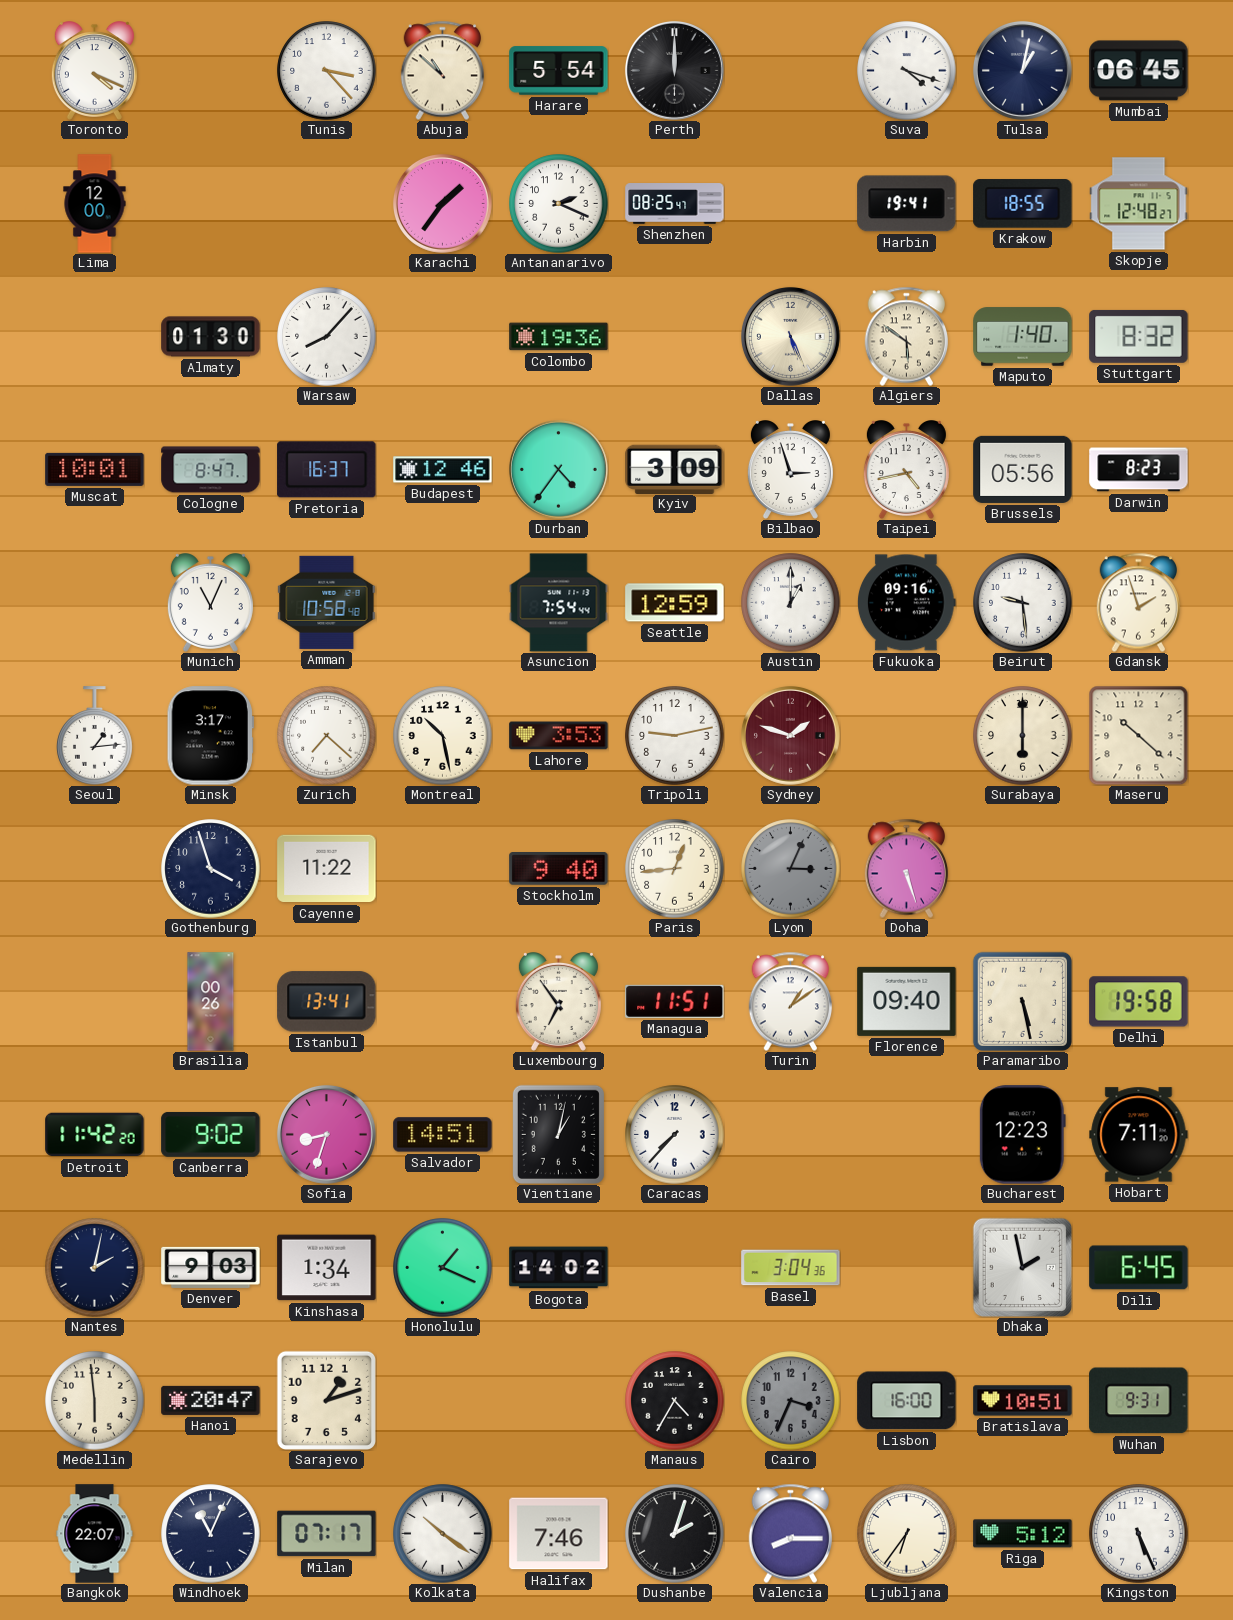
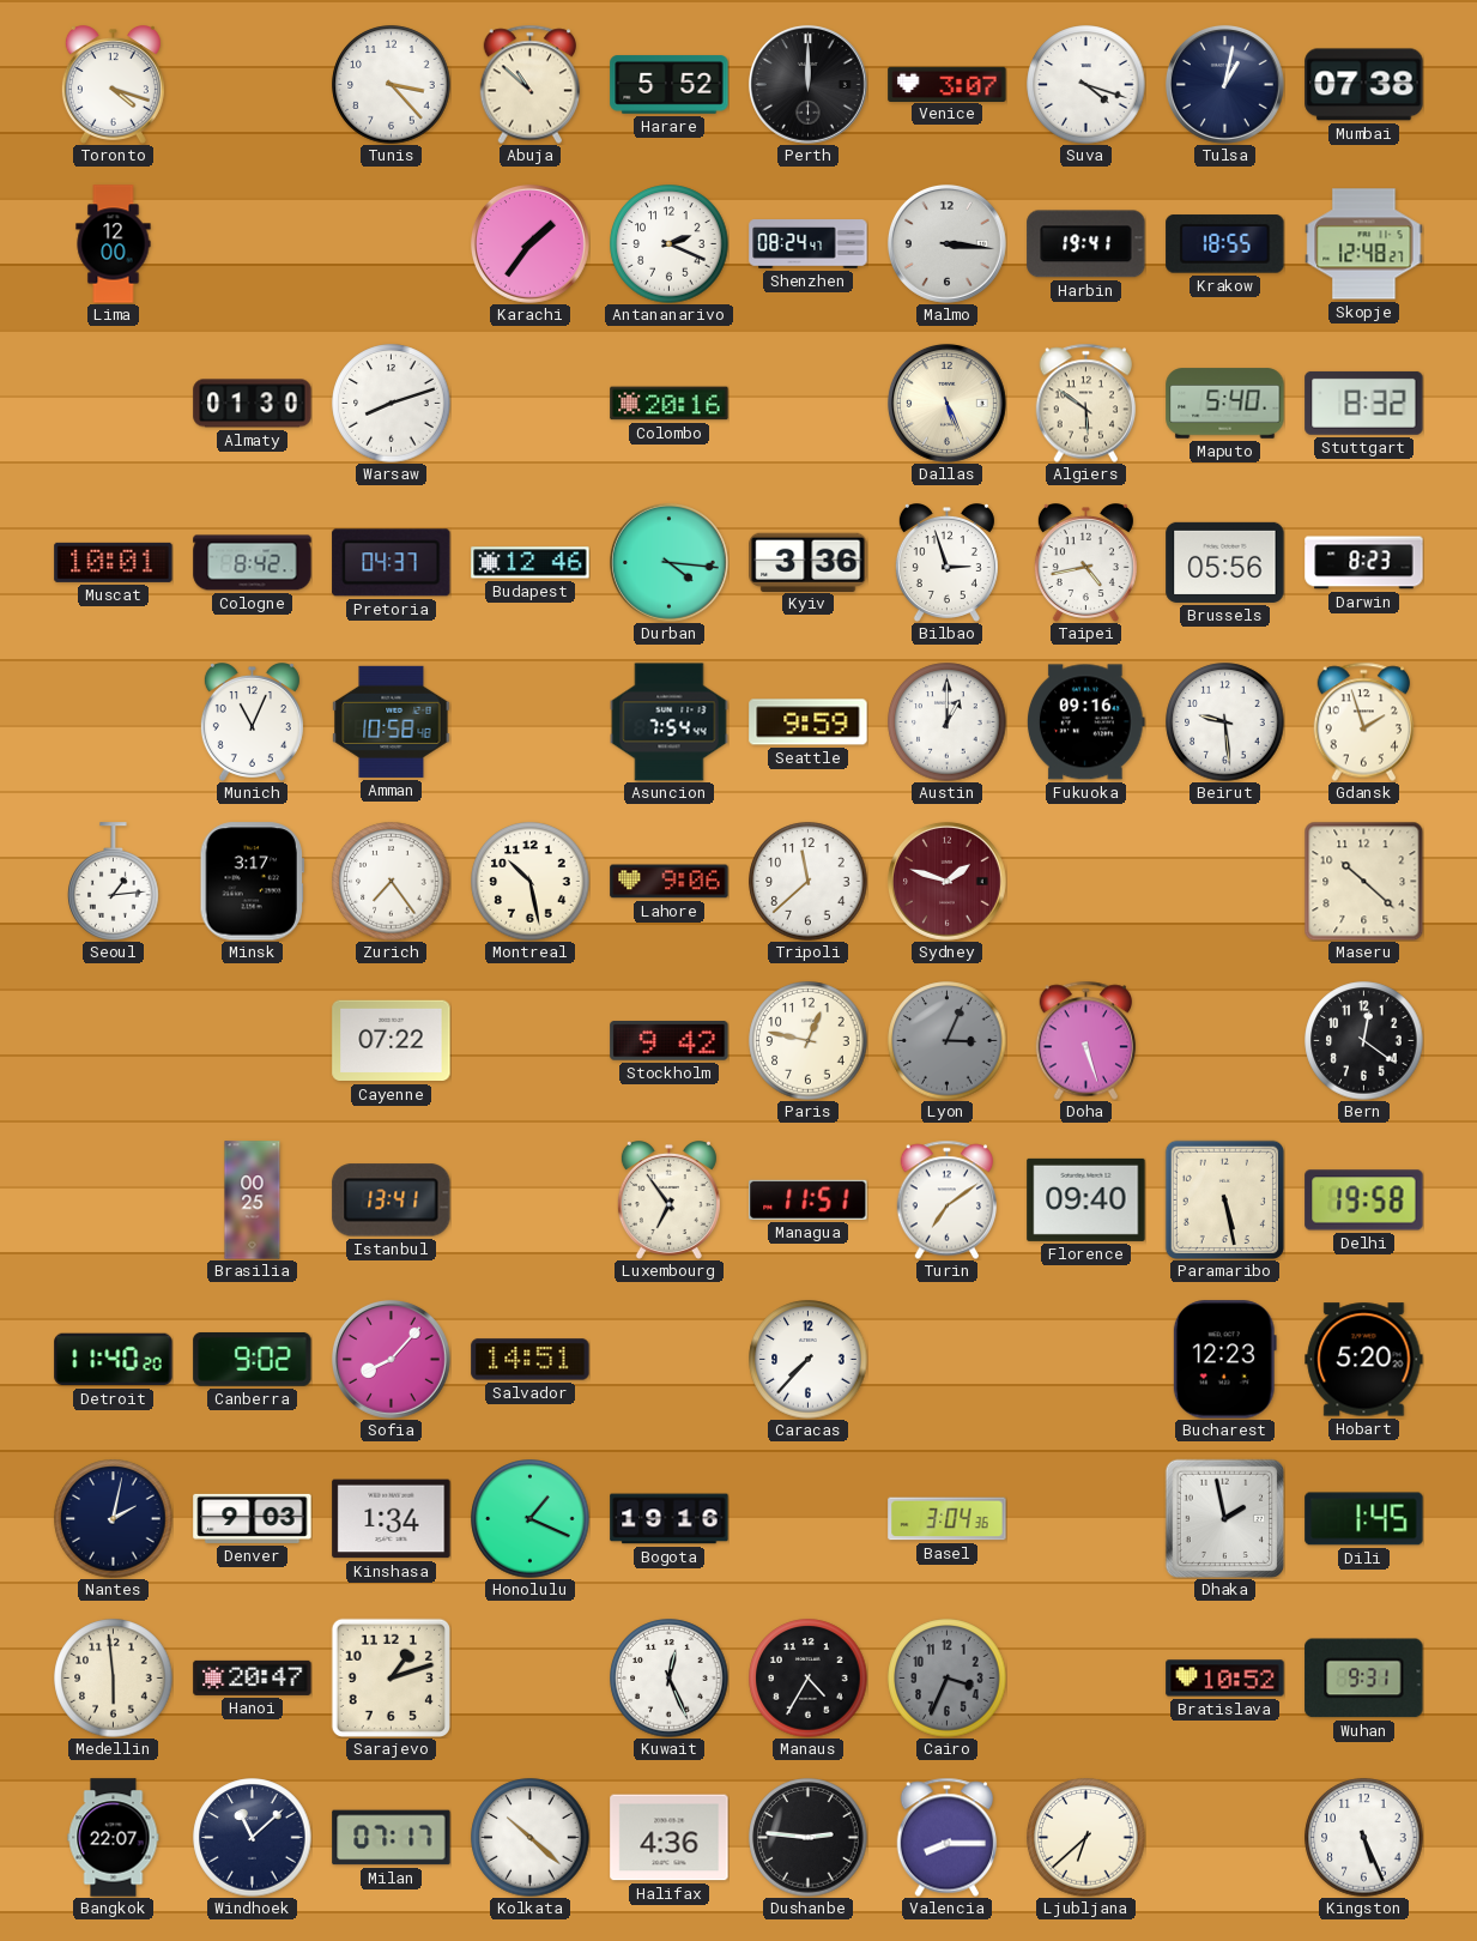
Toronto: 4:19 -> 4:18 (113, 85)
Harare: 5:54 -> 5:52 (670, 85)
Venice: none -> 3:07 (948, 84)
Mumbai: 06:45 -> 07:38 (1364, 85)
Shenzhen: 08:25 -> 08:24 (809, 244)
Malmo: none -> 3:16 (946, 243)
Warsaw: 8:07 -> 8:12 (392, 404)
Colombo: 19:36 -> 20:16 (670, 404)
Maputo: 1:40 -> 5:40 (1225, 404)
Cologne: 8:47 -> 8:42 (253, 563)
Pretoria: 16:37 -> 04:37 (392, 563)
Durban: 4:36 -> 4:16 (668, 562)
Kyiv: 3:09 -> 3:36 (809, 562)
Seattle: 12:59 -> 9:59 (809, 722)
Zurich: 7:22 -> 7:24 (392, 882)
Lahore: 3:53 -> 9:06 (670, 882)
Tripoli: 9:13 -> 11:38 (809, 882)
Surabaya: 6:00 -> none (1023, 736)
Gothenburg: 3:57 -> none (211, 869)
Cayenne: 11:22 -> 07:22 (392, 1041)
Stockholm: 9:40 -> 9:42 (670, 1041)
Paris: 12:44 -> 12:47 (809, 1041)
Bern: none -> 12:21 (1364, 1041)
Brasilia: 00:26 -> 00:25 (253, 1201)
Turin: 1:09 -> 7:09 (948, 1199)
Detroit: 11:42 -> 11:40 (114, 1360)
Sofia: 8:33 -> 8:07 (391, 1359)
Vientiane: 1:02 -> none (558, 1134)
Hobart: 7:11 -> 5:20 (1364, 1360)
Bogota: 14:02 -> 19:16 (670, 1519)
Dili: 6:45 -> 1:45 (1364, 1519)
Kuwait: none -> 12:26 (670, 1679)
Lisbon: 16:00 -> none (907, 1401)
Bratislava: 10:51 -> 10:52 (1225, 1679)
Windhoek: 11:04 -> 11:08 (253, 1838)
Kolkata: 10:21 -> 10:22 (531, 1838)
Halifax: 7:46 -> 4:36 (670, 1838)
Dushanbe: 2:03 -> 2:46 (809, 1838)
Ljubljana: 6:36 -> 6:38 (1086, 1838)
Riga: 5:12 -> none (1023, 1534)
